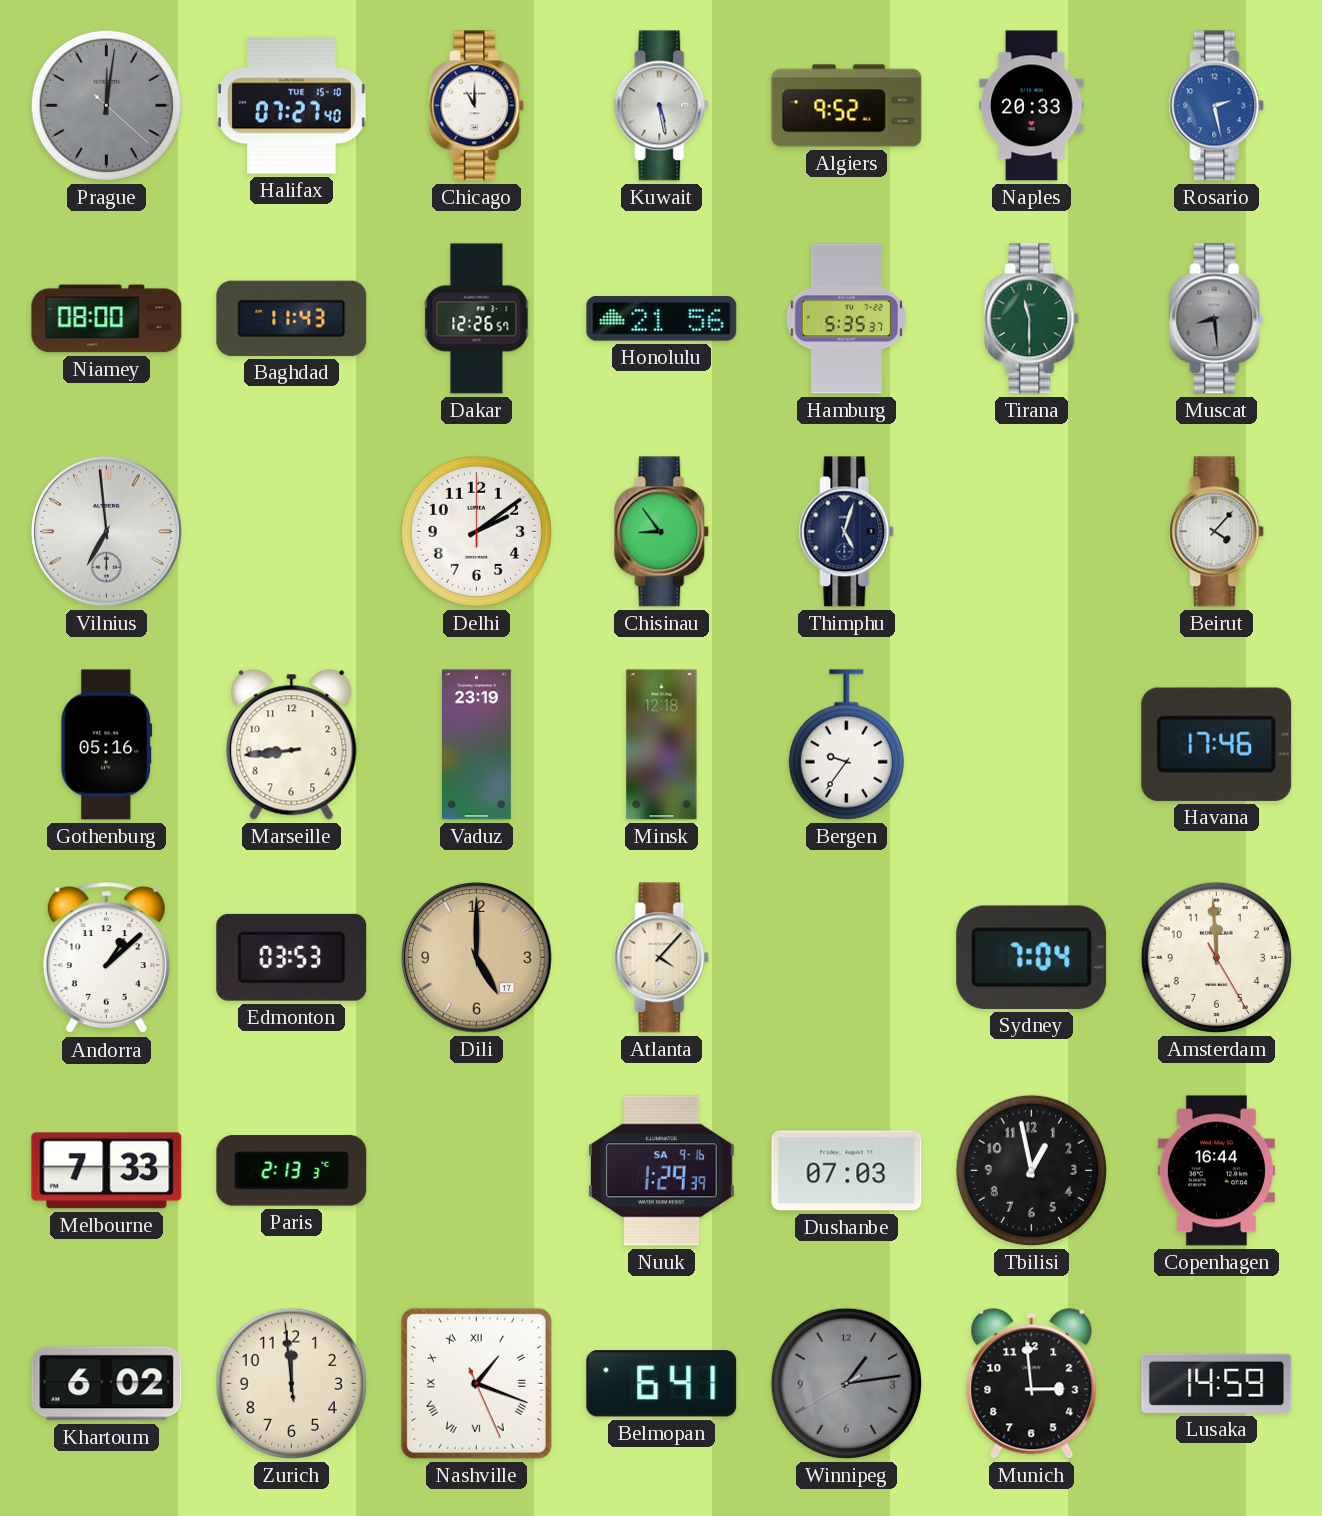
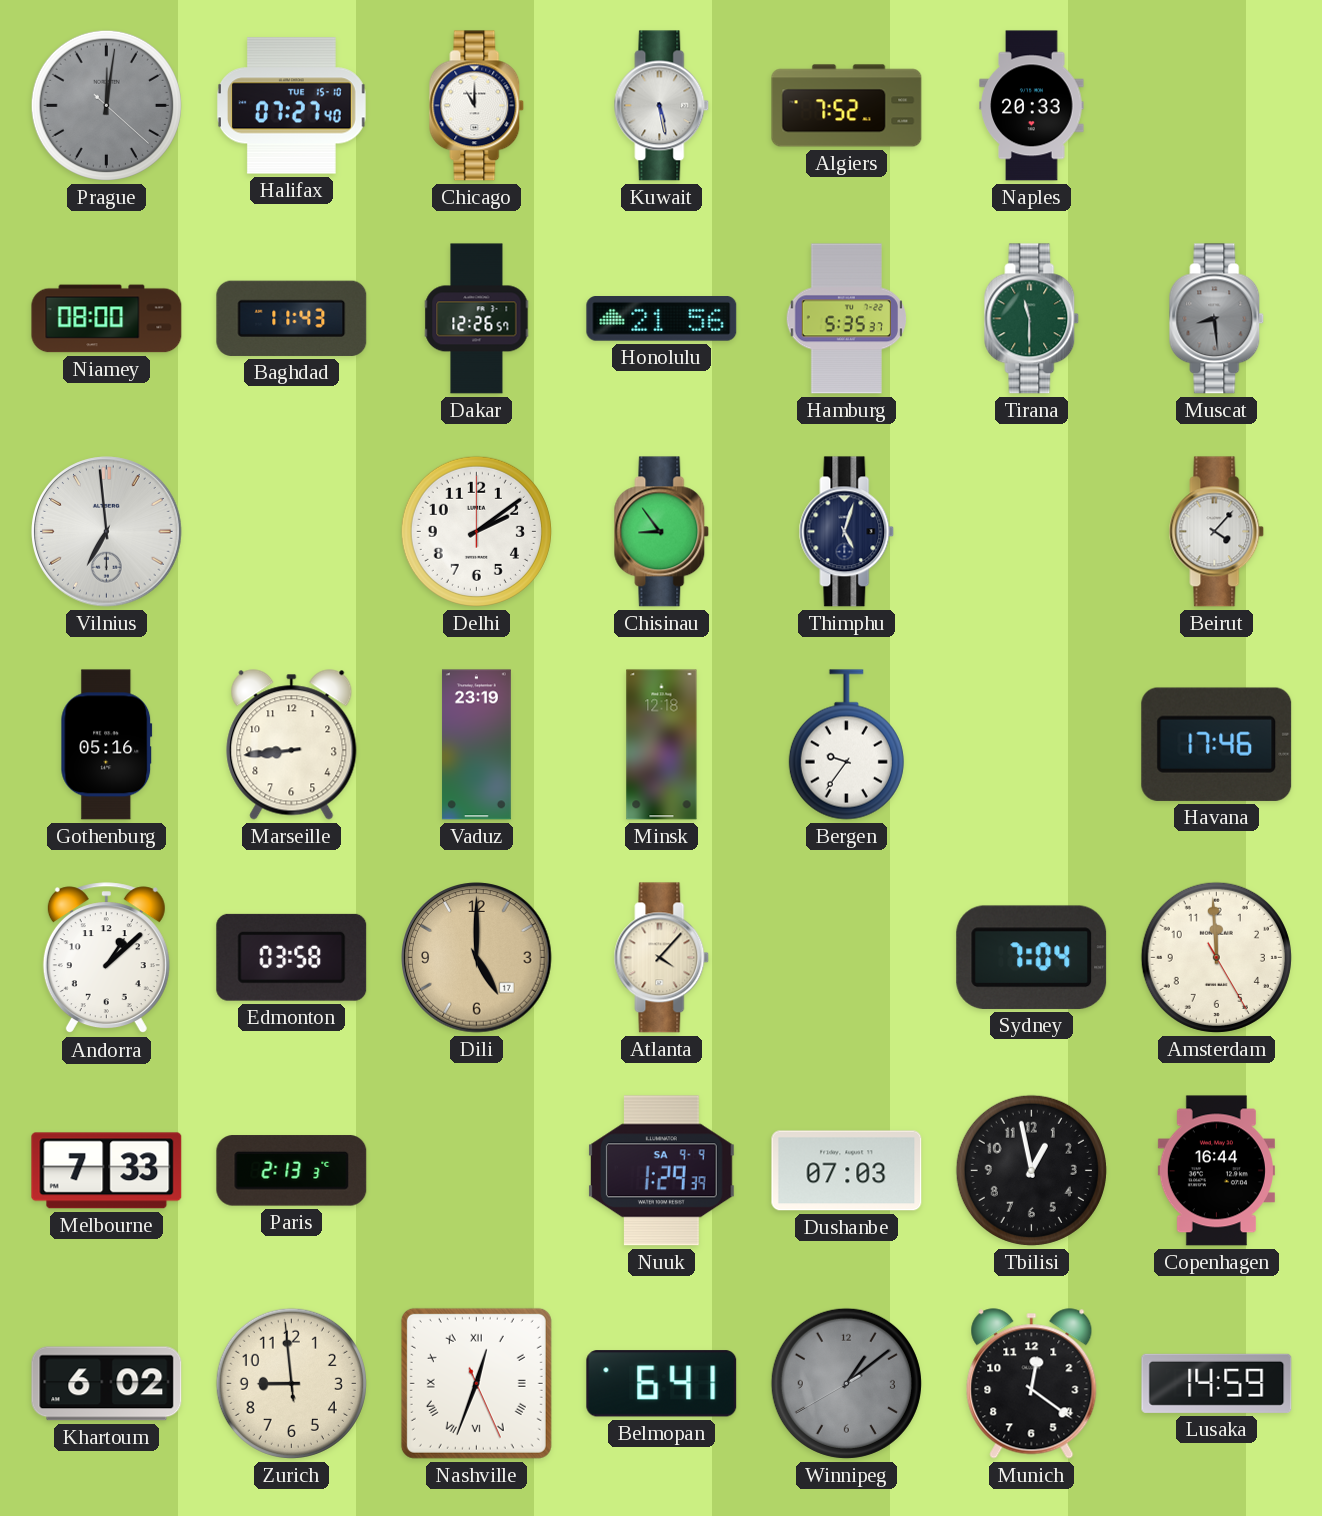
Algiers: 9:52 -> 7:52 (847, 106)
Rosario: 2:28 -> none (1217, 106)
Edmonton: 03:53 -> 03:58 (292, 957)
Nuuk date: SA 9-16 -> SA 9-9 (661, 1171)
Zurich: 11:58 -> 8:58 (291, 1383)
Nashville: 1:18 -> 12:33 (476, 1383)
Winnipeg: 1:13 -> 1:08 (846, 1383)
Munich: 2:59 -> 12:21 (1032, 1384)
